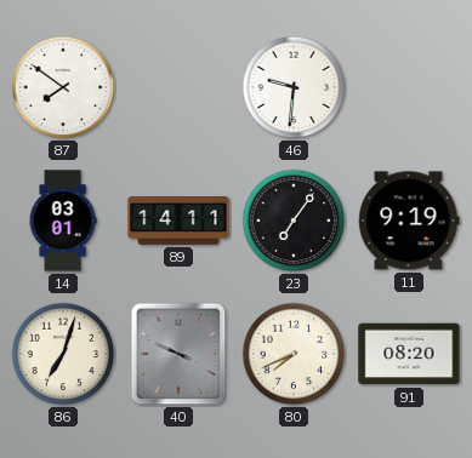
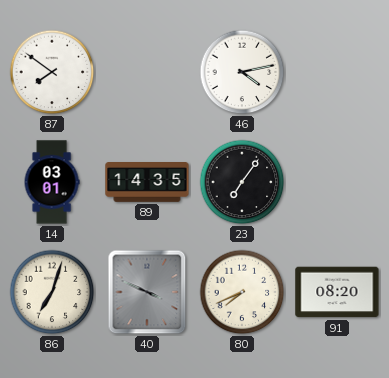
46: 9:31 -> 4:13 (242, 72)
89: 14:11 -> 14:35 (147, 183)
11: 9:19 -> none (409, 221)
